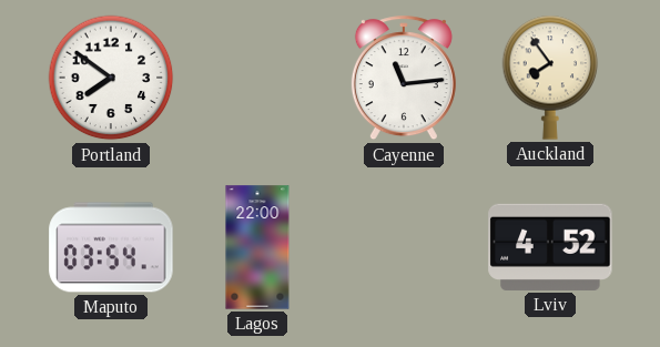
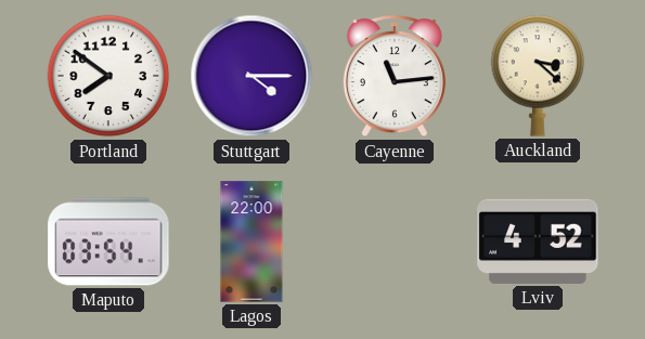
Stuttgart: none -> 4:15 (251, 76)
Auckland: 7:54 -> 3:22 (538, 76)
